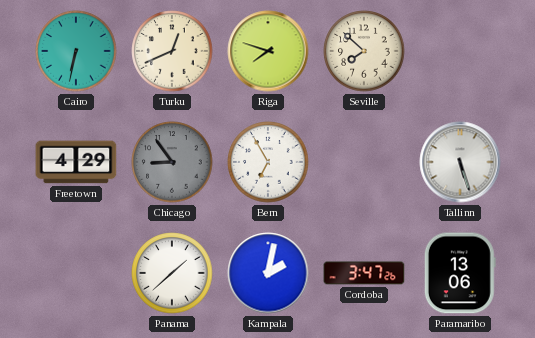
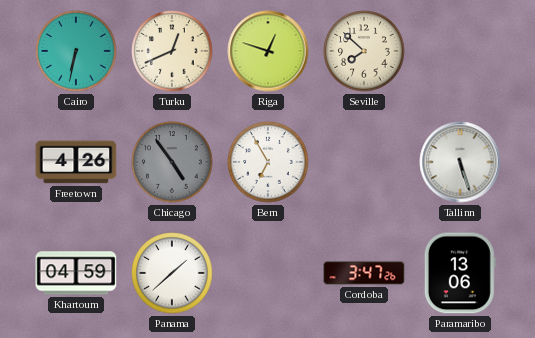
Riga: 7:48 -> 12:48 (268, 51)
Freetown: 4:29 -> 4:26 (76, 162)
Chicago: 8:54 -> 4:54 (172, 162)
Khartoum: none -> 04:59 (76, 273)
Kampala: 2:02 -> none (268, 273)
